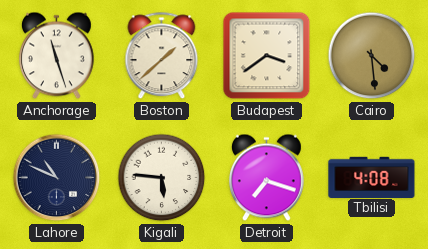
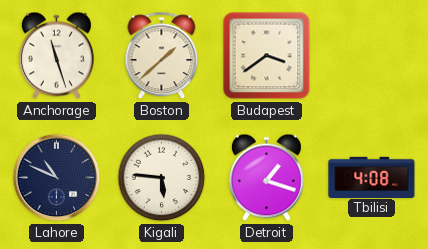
Cairo: 4:29 -> none (372, 56)
Detroit: 7:18 -> 1:18 (266, 178)
